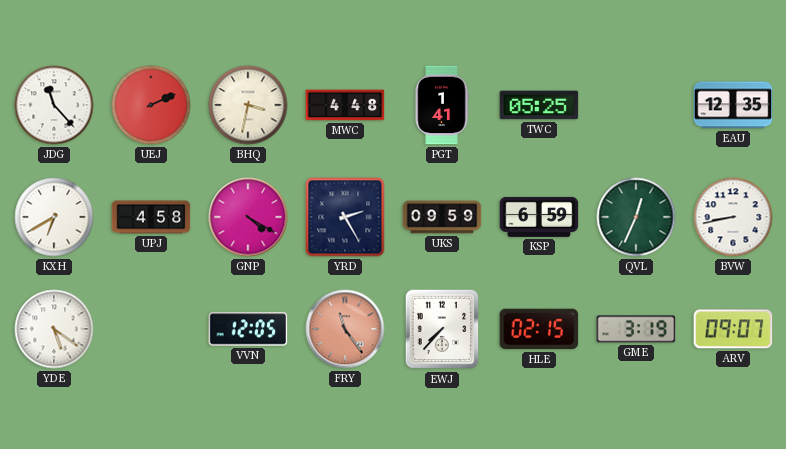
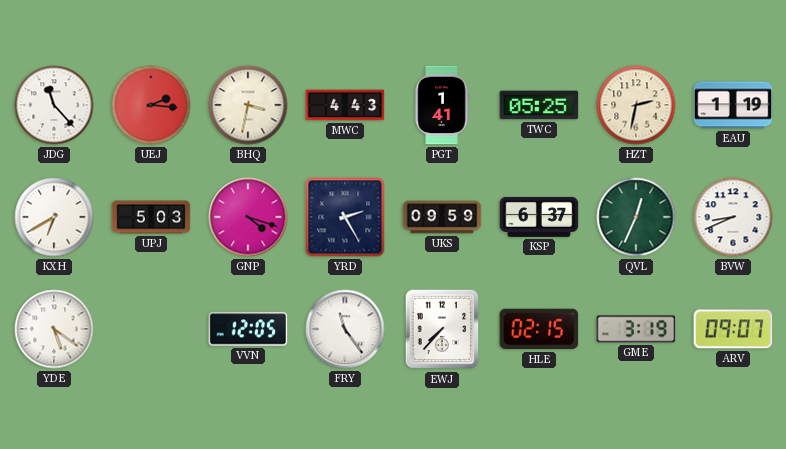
UEJ: 2:11 -> 2:16 (151, 105)
MWC: 4:48 -> 4:43 (345, 105)
HZT: none -> 2:32 (636, 105)
EAU: 12:35 -> 1:19 (733, 105)
UPJ: 4:58 -> 5:03 (151, 217)
GNP: 4:20 -> 4:18 (248, 217)
KSP: 6:59 -> 6:37 (539, 217)
BVW: 8:43 -> 8:41 (733, 217)
FRY dial: salmon -> white (345, 329)
